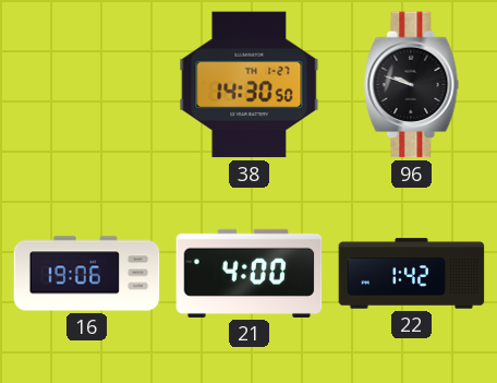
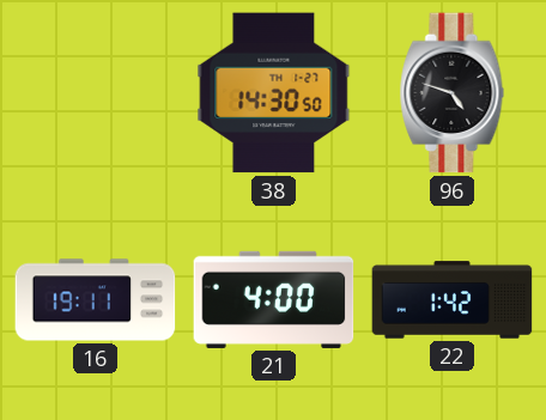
96: 9:48 -> 4:48 (453, 93)
16: 19:06 -> 19:11 (96, 300)
